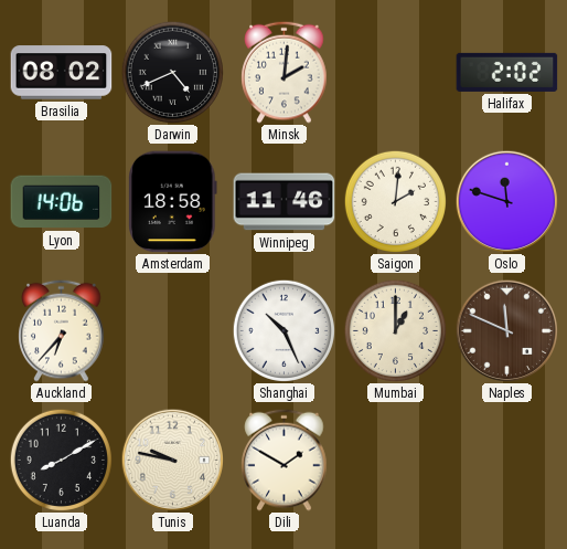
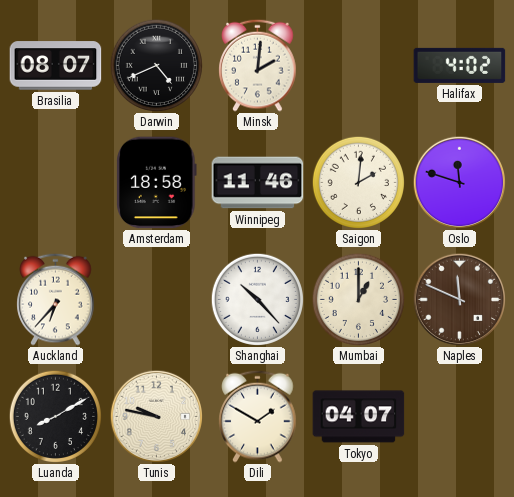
Brasilia: 08:02 -> 08:07 (56, 66)
Halifax: 2:02 -> 4:02 (460, 65)
Lyon: 14:06 -> none (62, 202)
Shanghai: 10:26 -> 10:23 (257, 299)
Tokyo: none -> 04:07 (359, 417)
